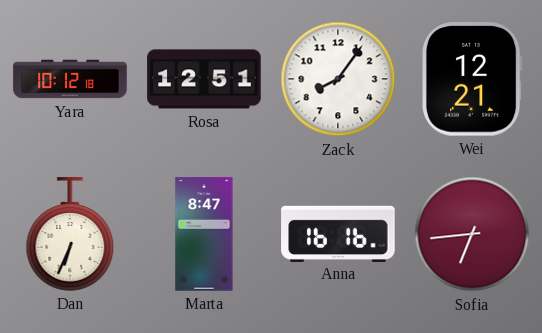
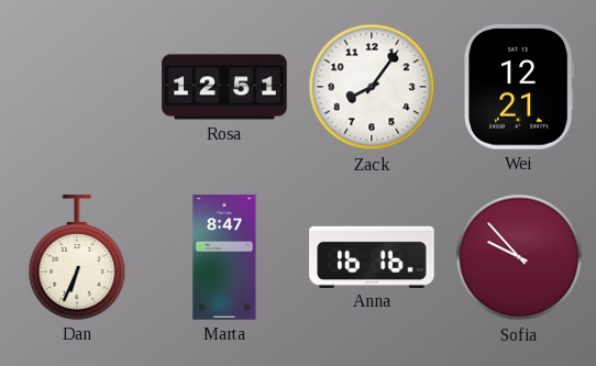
Yara: 10:12 -> none (70, 79)
Sofia: 6:44 -> 9:53 (519, 257)
